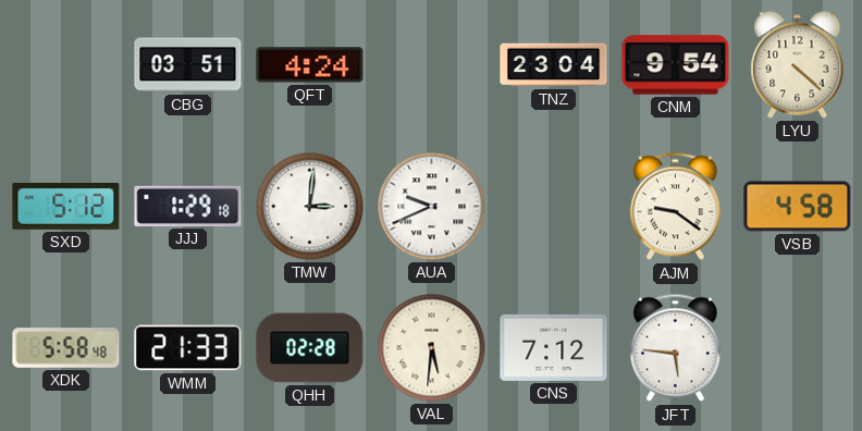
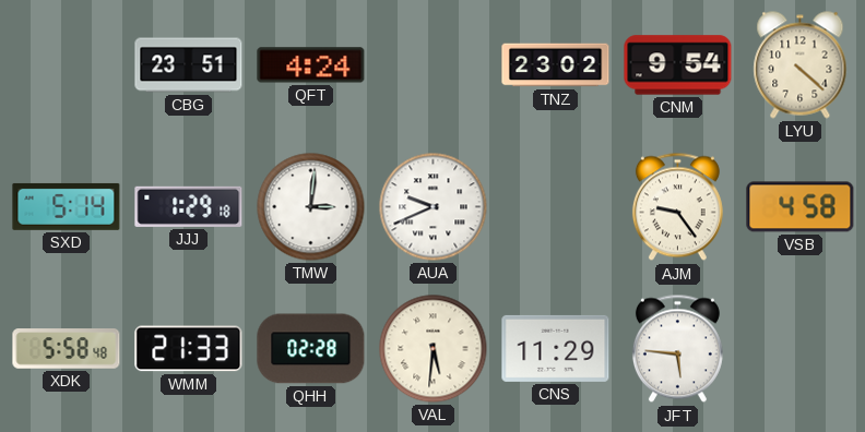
CBG: 03:51 -> 23:51 (189, 65)
TNZ: 23:04 -> 23:02 (556, 65)
SXD: 5:12 -> 5:14 (67, 206)
AJM: 9:21 -> 9:24 (677, 207)
CNS: 7:12 -> 11:29 (556, 348)
